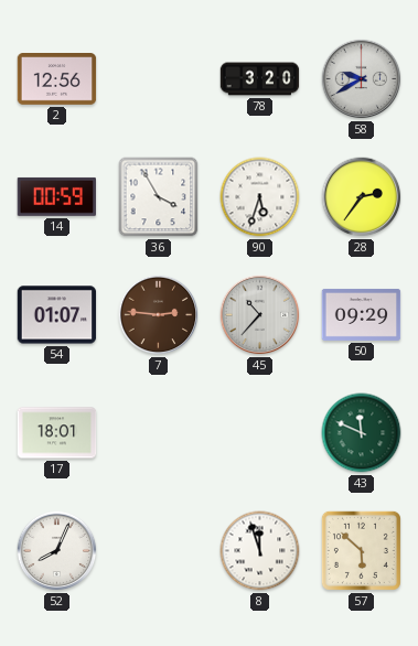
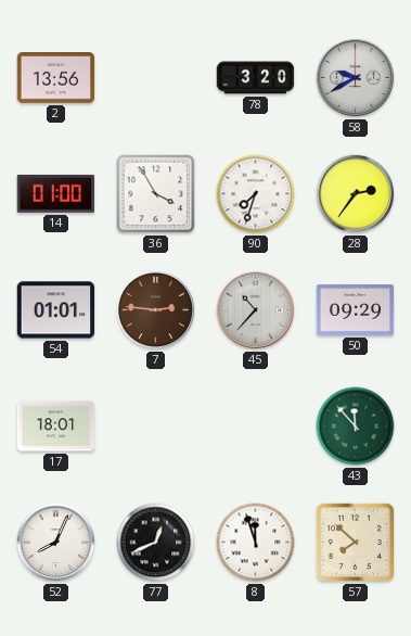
2: 12:56 -> 13:56 (56, 78)
14: 00:59 -> 01:00 (55, 193)
90: 5:33 -> 7:33 (256, 194)
54: 01:07 -> 01:01 (56, 310)
43: 11:49 -> 11:53 (356, 427)
77: none -> 12:41 (156, 543)
57: 5:52 -> 7:52 (355, 542)
